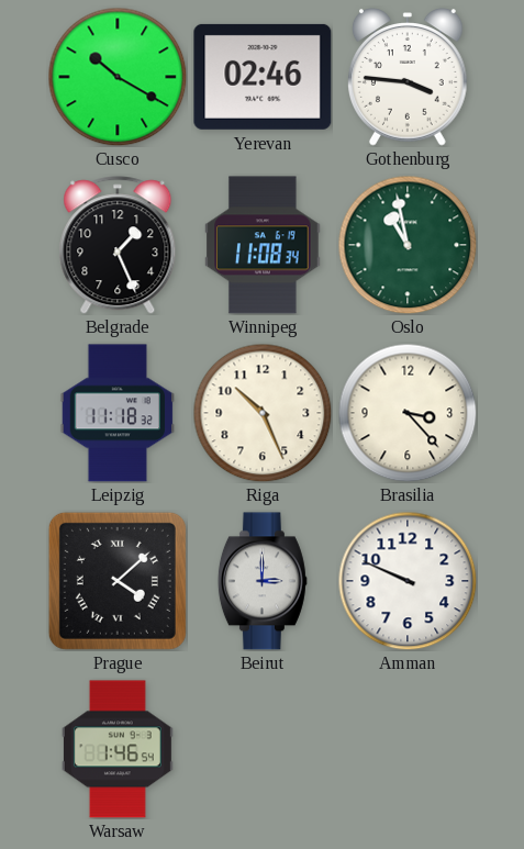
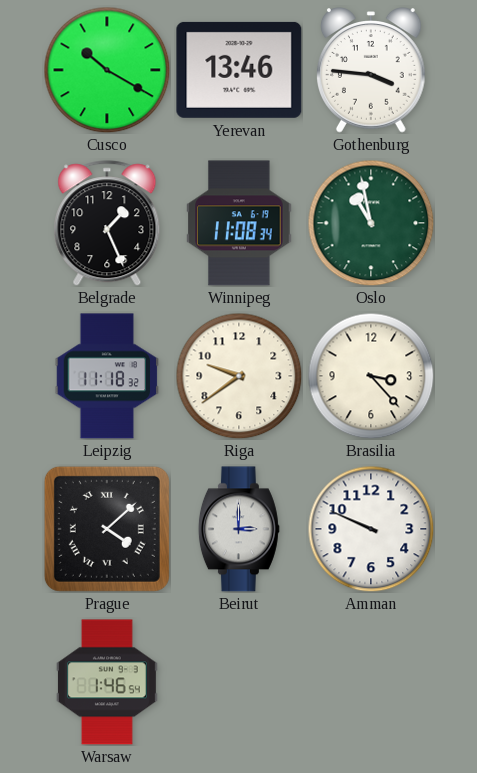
Yerevan: 02:46 -> 13:46 (239, 70)
Riga: 10:26 -> 9:39 (239, 376)
